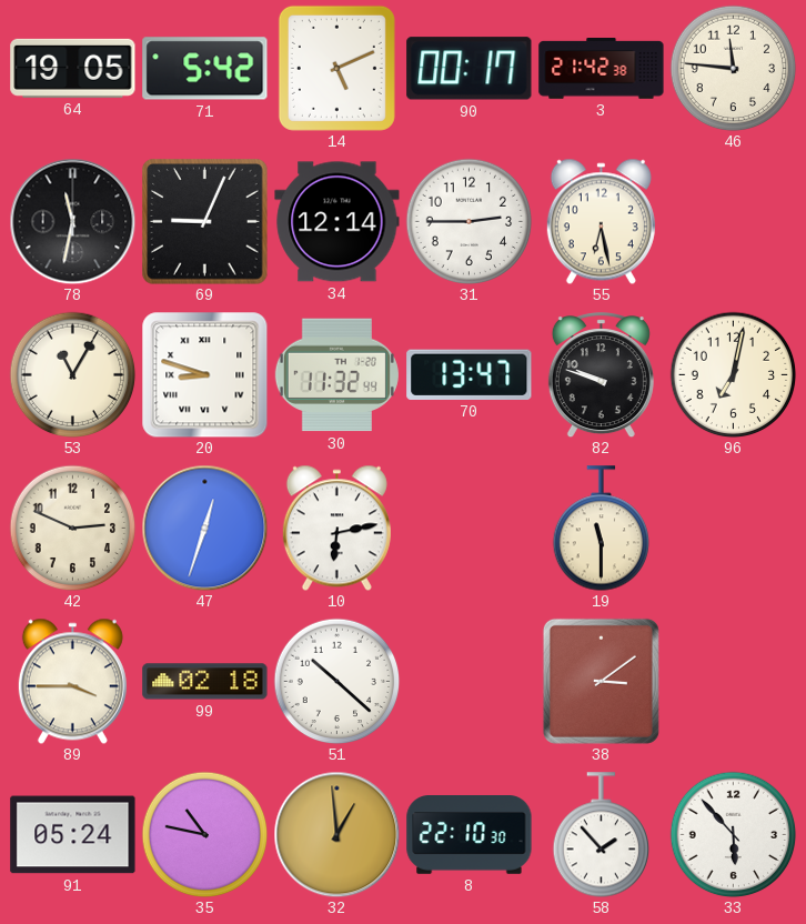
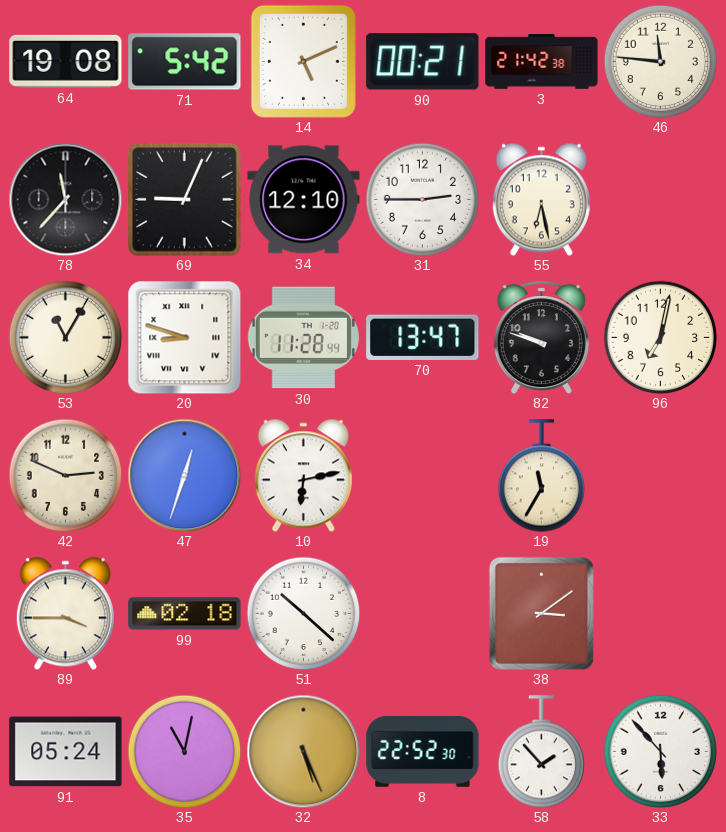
64: 19:05 -> 19:08 (66, 61)
90: 00:17 -> 00:21 (423, 62)
78: 11:32 -> 11:37 (65, 199)
34: 12:14 -> 12:10 (304, 200)
30: 11:32 -> 11:28 (303, 338)
19: 11:30 -> 11:35 (541, 476)
35: 10:47 -> 11:02 (184, 751)
32: 12:59 -> 5:26 (303, 751)
8: 22:10 -> 22:52 (423, 752)
